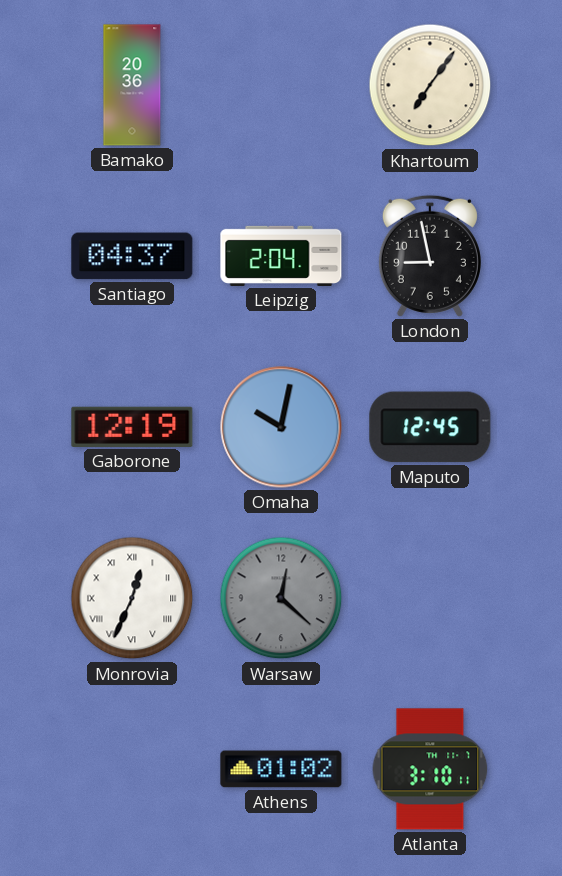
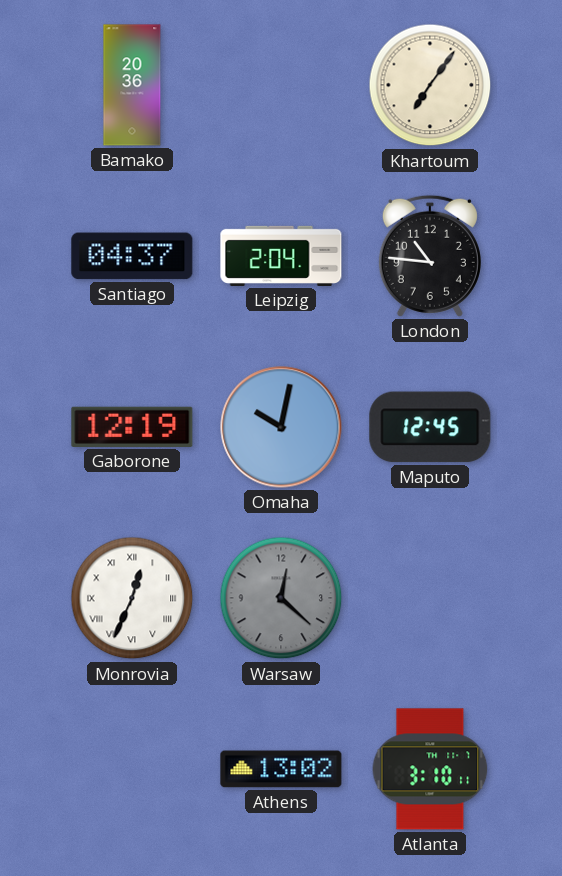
London: 8:58 -> 10:46 (430, 256)
Athens: 01:02 -> 13:02 (281, 769)
